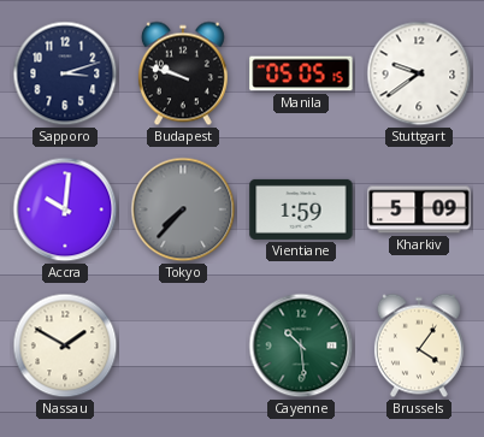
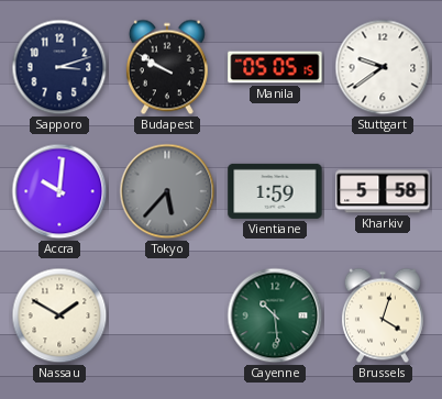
Budapest: 9:48 -> 9:50 (167, 67)
Tokyo: 7:37 -> 5:37 (167, 191)
Kharkiv: 5:09 -> 5:58 (383, 191)
Brussels: 4:06 -> 4:03 (383, 315)
